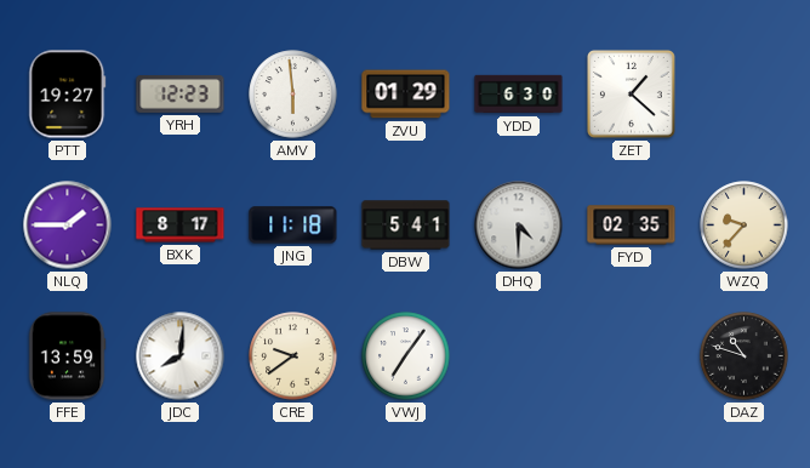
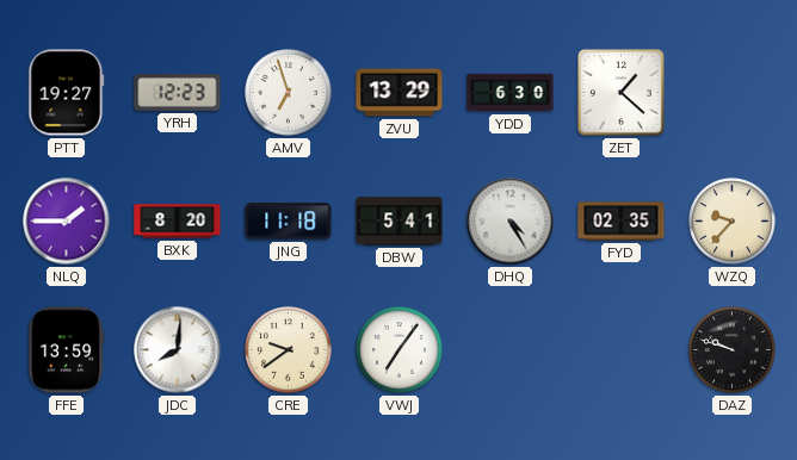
AMV: 5:59 -> 6:57 (289, 93)
ZVU: 01:29 -> 13:29 (400, 93)
BXK: 8:17 -> 8:20 (178, 222)
DHQ: 4:30 -> 4:25 (511, 222)
DAZ: 10:48 -> 9:48 (733, 350)
